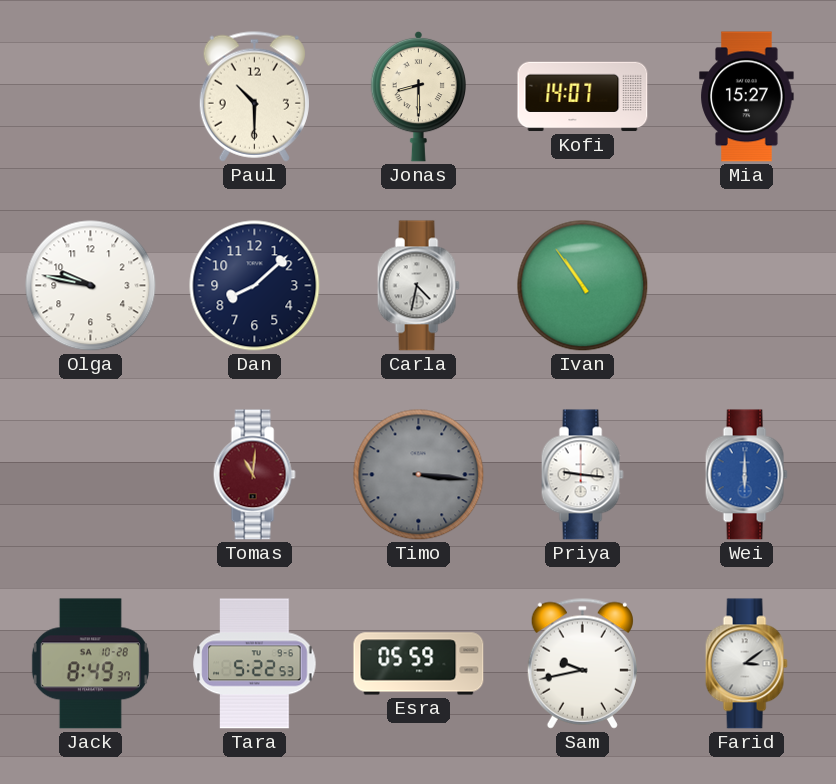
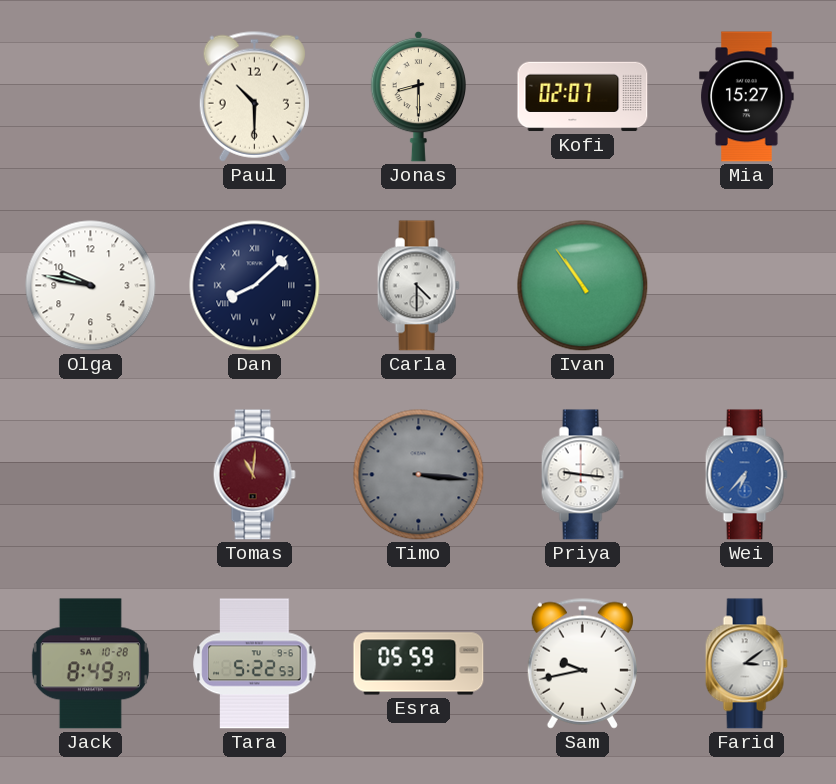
Kofi: 14:07 -> 02:07 (583, 97)
Dan numerals: Arabic -> Roman (255, 286)
Carla: 4:32 -> 4:30 (418, 286)
Wei: 6:00 -> 6:37 (746, 475)
